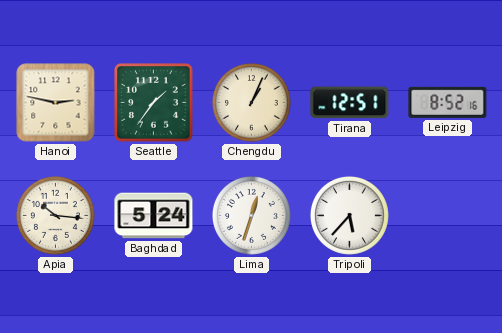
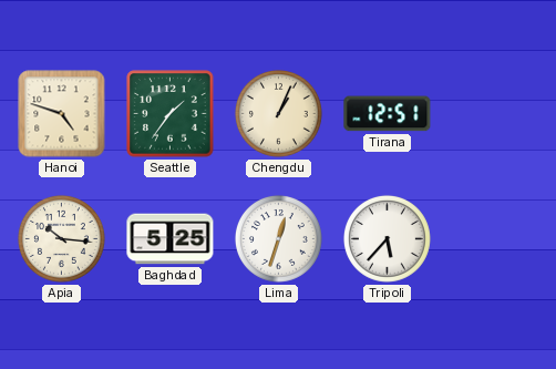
Hanoi: 2:47 -> 4:48 (62, 114)
Leipzig: 8:52 -> none (448, 102)
Baghdad: 5:24 -> 5:25 (171, 239)
